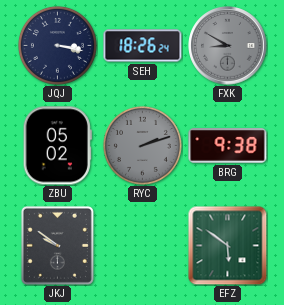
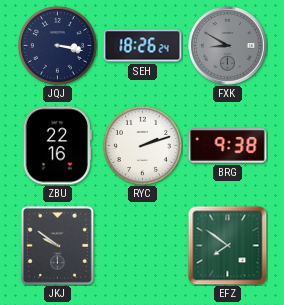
ZBU: 05:02 -> 22:16 (57, 146)
RYC dial: grey -> white (142, 145)
EFZ: 5:51 -> 7:51 (227, 245)
